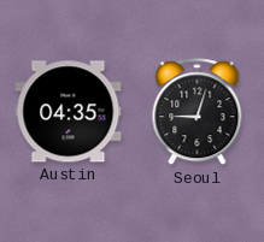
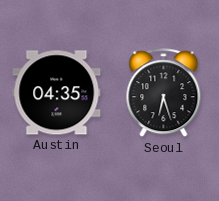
Seoul: 9:03 -> 6:27 (164, 93)
